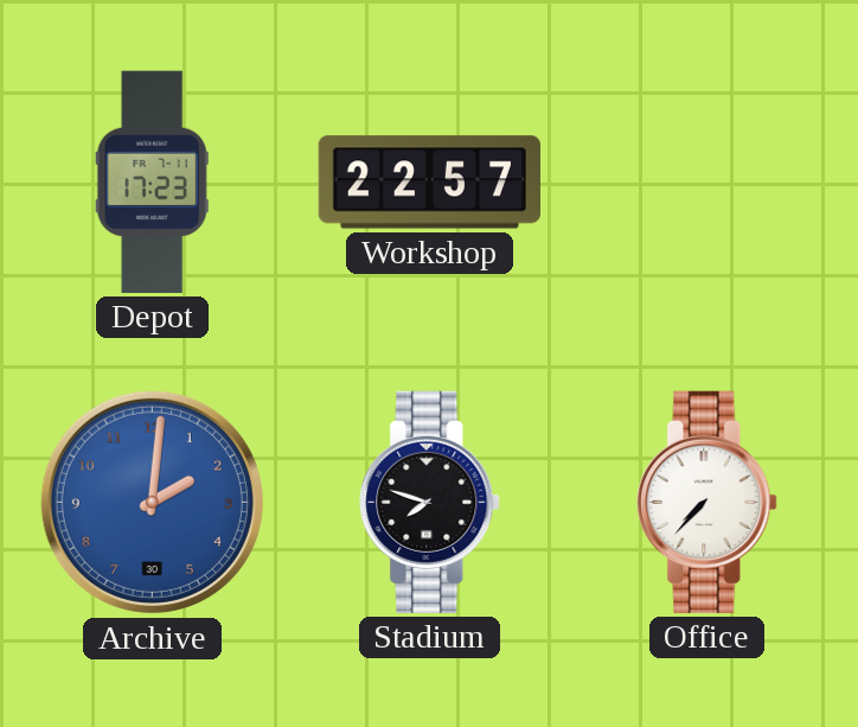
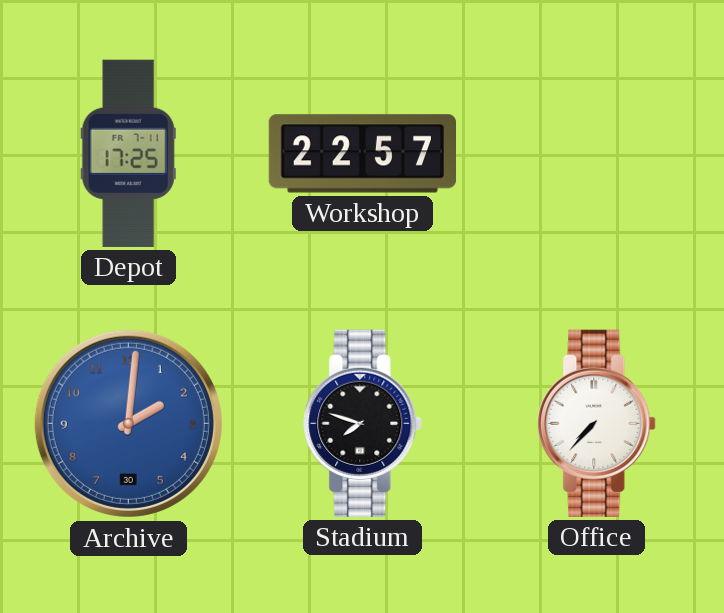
Depot: 17:23 -> 17:25 (128, 153)
